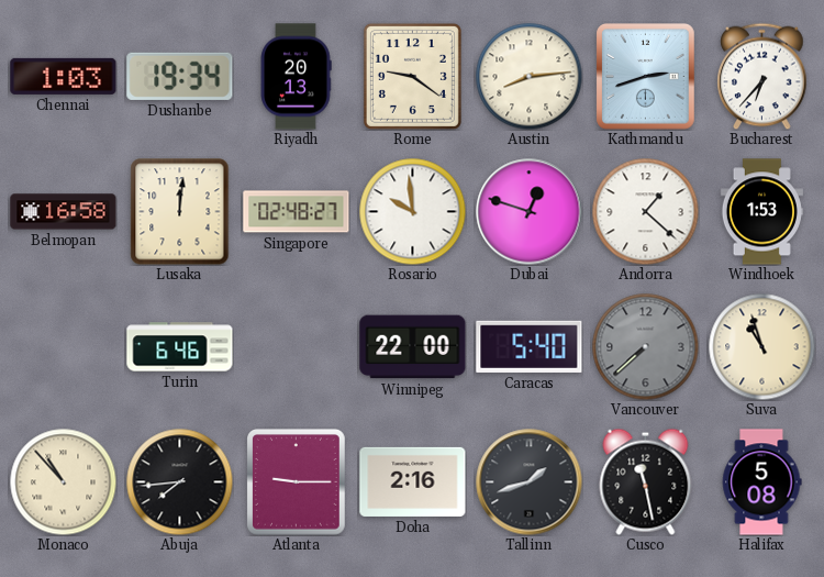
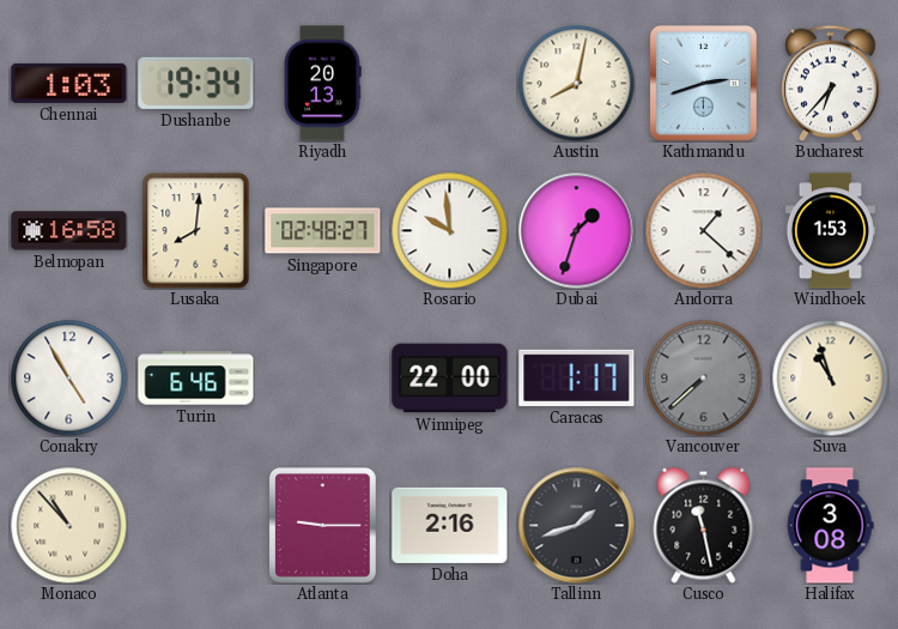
Rome: 9:21 -> none (412, 76)
Austin: 8:14 -> 8:02 (576, 83)
Lusaka: 12:01 -> 8:01 (196, 231)
Dubai: 12:48 -> 1:33 (577, 231)
Conakry: none -> 4:55 (68, 377)
Caracas: 5:40 -> 1:17 (577, 377)
Abuja: 7:44 -> none (179, 481)
Halifax: 5:08 -> 3:08 (830, 526)
